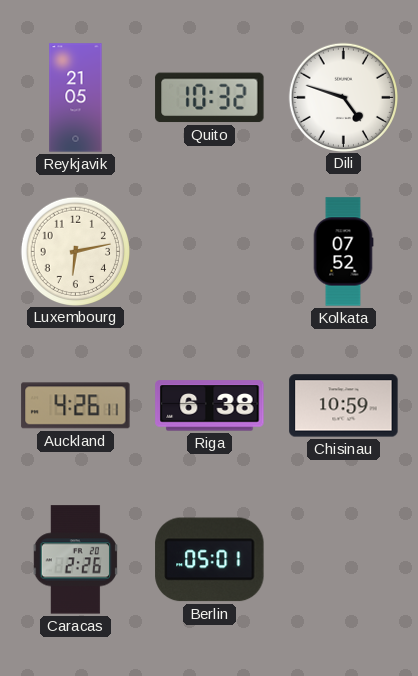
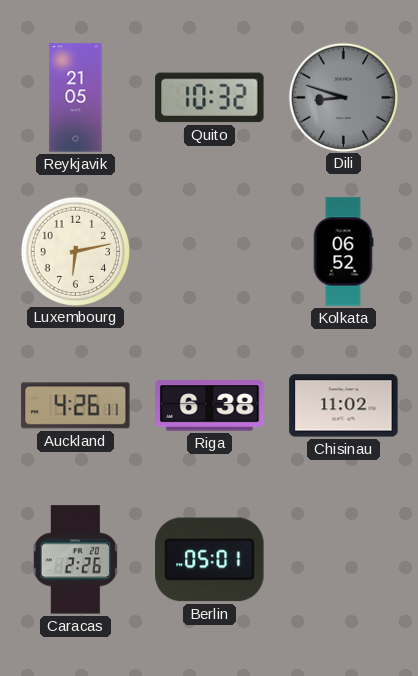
Dili: 4:48 -> 8:48 (343, 97)
Dili dial: white -> grey (343, 97)
Kolkata: 07:52 -> 06:52 (343, 252)
Chisinau: 10:59 -> 11:02 (344, 406)
